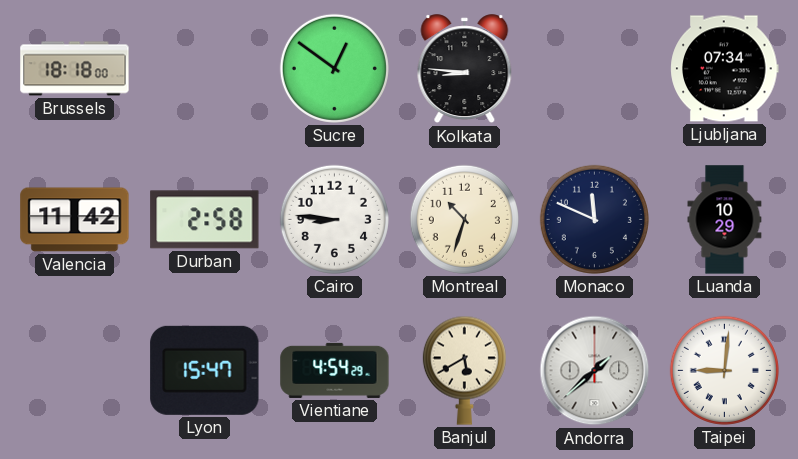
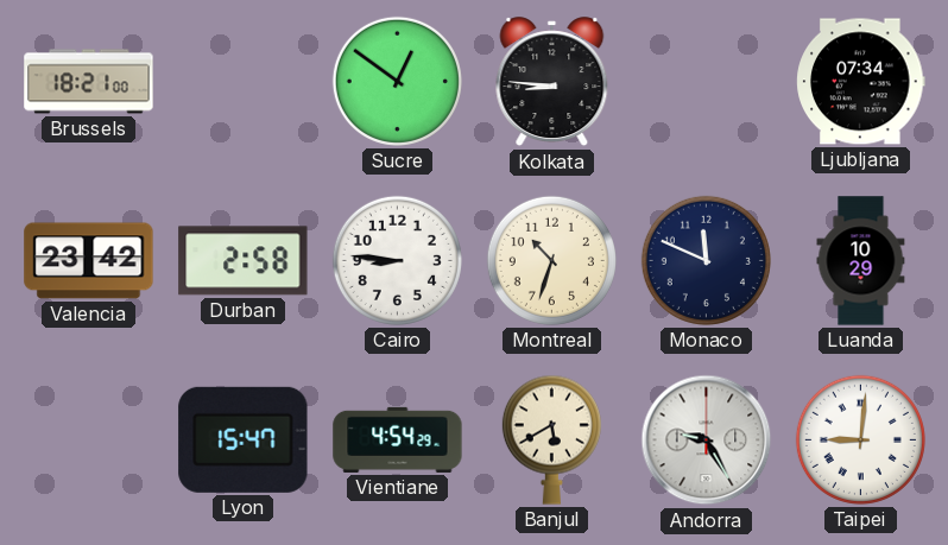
Brussels: 18:18 -> 18:21 (89, 82)
Valencia: 11:42 -> 23:42 (89, 261)
Andorra: 1:38 -> 9:25 (707, 441)
